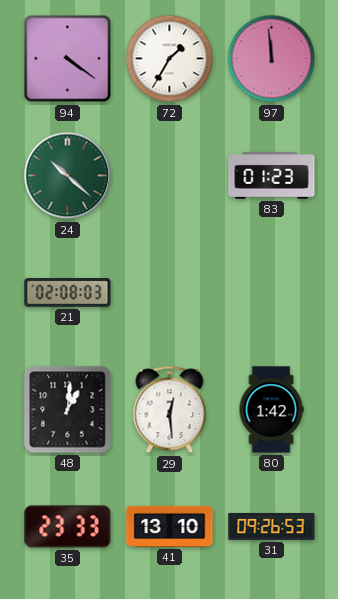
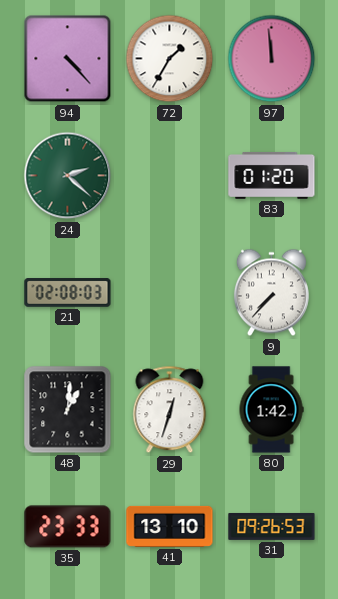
94: 4:21 -> 4:23 (68, 59)
24: 10:22 -> 2:22 (68, 176)
83: 01:23 -> 01:20 (272, 176)
9: none -> 7:37 (271, 293)
29: 12:29 -> 12:33 (170, 410)
